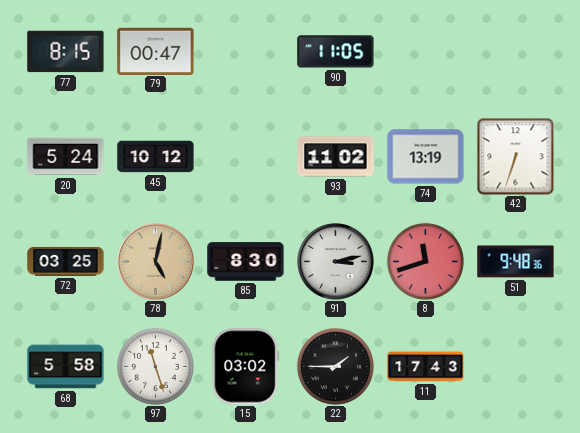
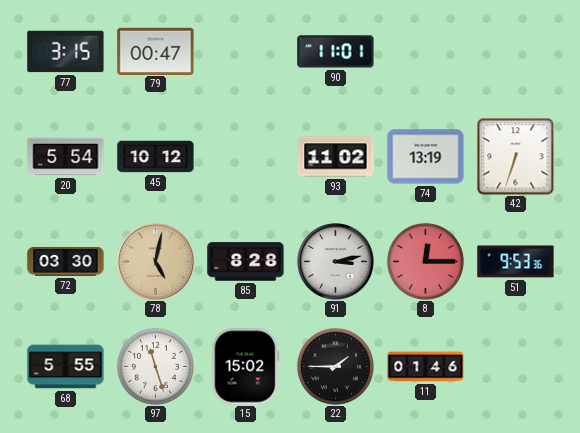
77: 8:15 -> 3:15 (66, 52)
90: 11:05 -> 11:01 (336, 52)
20: 5:24 -> 5:54 (66, 157)
72: 03:25 -> 03:30 (66, 261)
85: 8:30 -> 8:28 (246, 262)
8: 11:42 -> 12:15 (425, 261)
51: 9:48 -> 9:53 (516, 262)
68: 5:58 -> 5:55 (66, 367)
15: 03:02 -> 15:02 (246, 367)
11: 17:43 -> 01:46 (426, 367)
